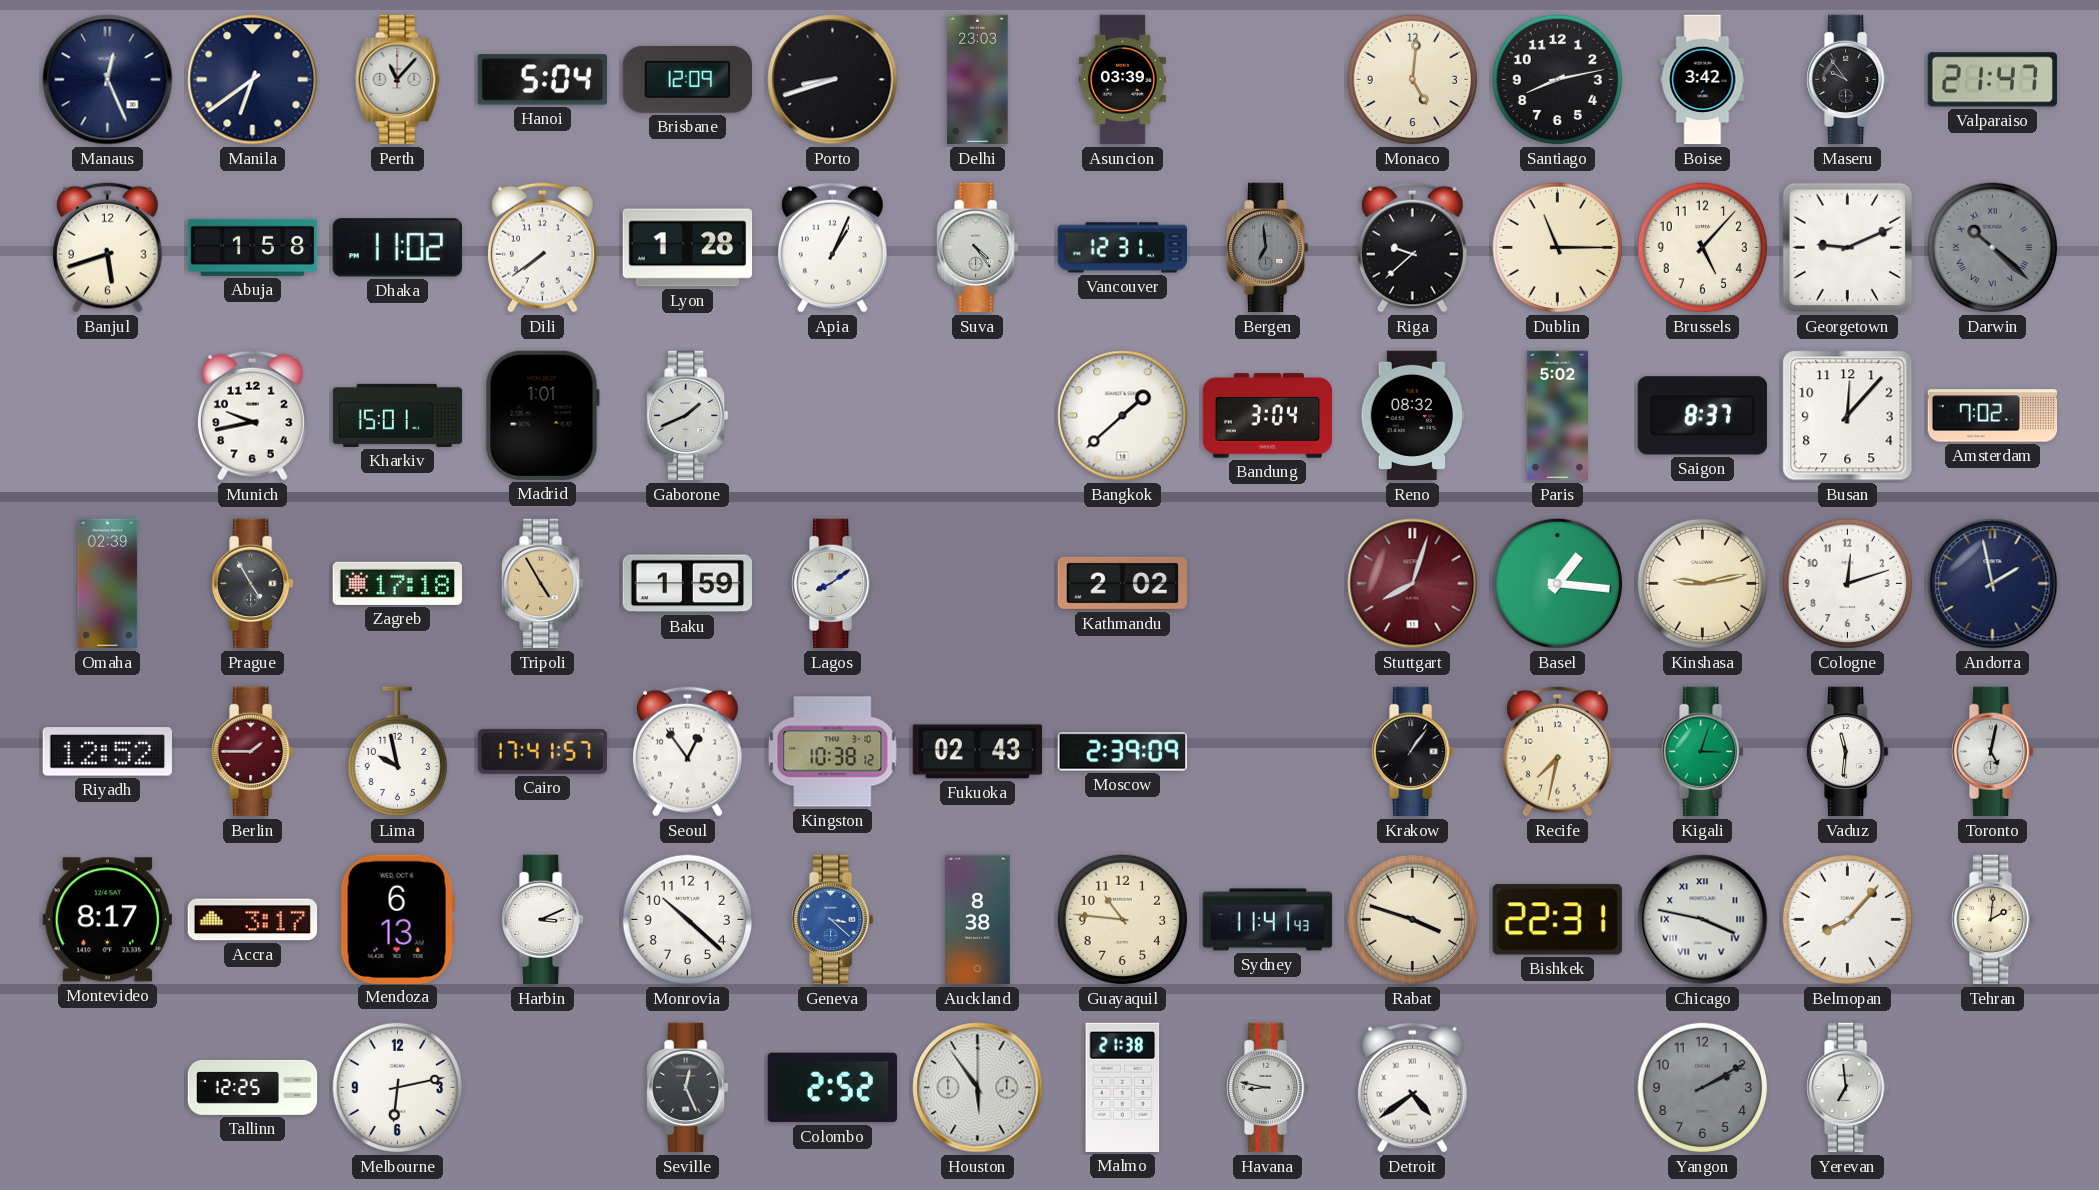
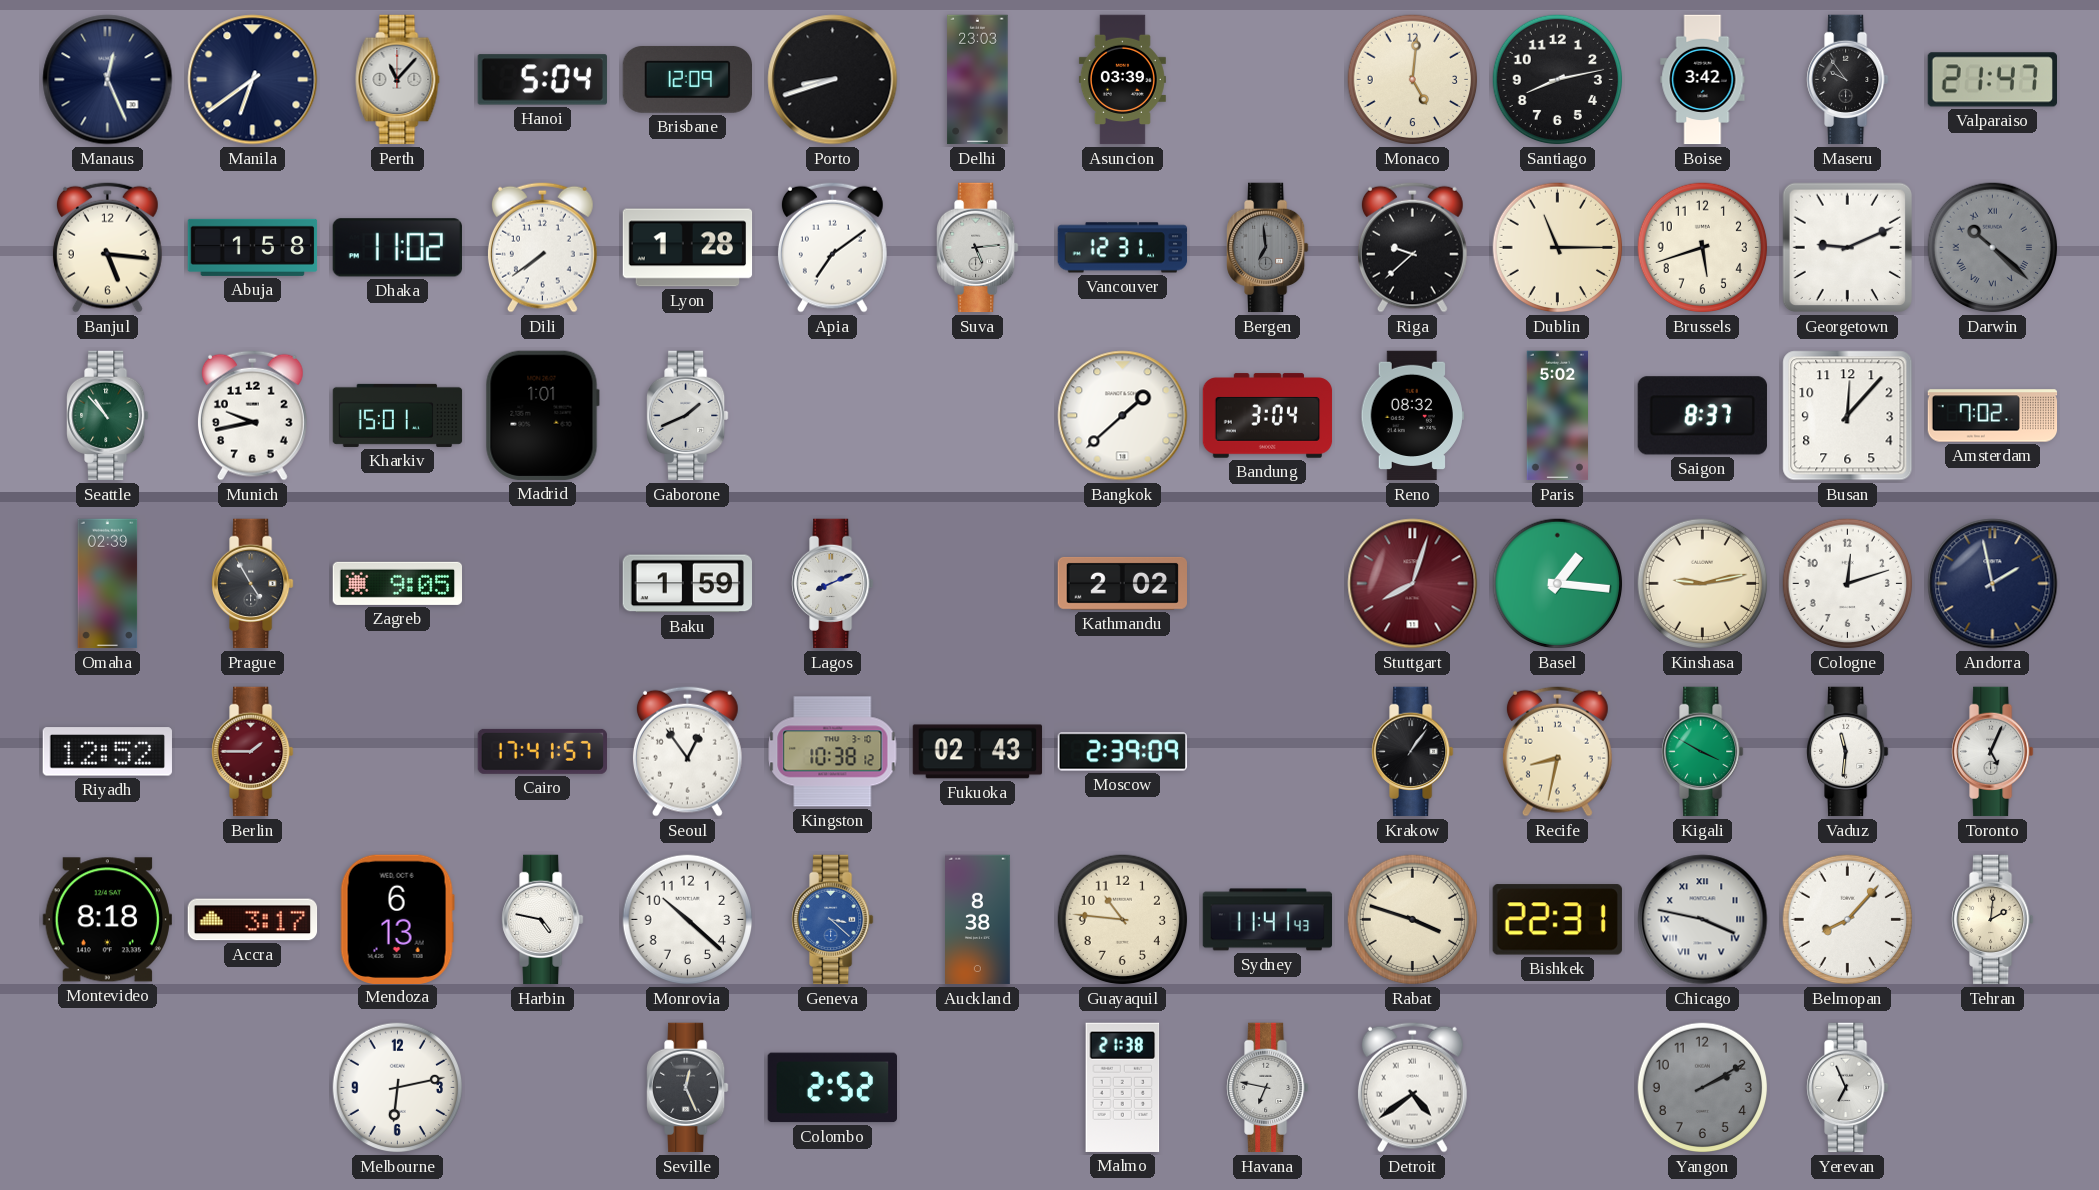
Banjul: 5:42 -> 5:16 (107, 247)
Apia: 1:04 -> 7:09 (832, 247)
Suva: 4:24 -> 5:14 (978, 248)
Brussels: 5:07 -> 5:42 (1703, 248)
Seattle: none -> 10:53 (108, 416)
Zagreb: 17:18 -> 9:05 (397, 583)
Tripoli: 4:55 -> none (543, 584)
Lagos: 8:09 -> 8:11 (833, 584)
Lima: 9:58 -> none (397, 752)
Recife: 7:32 -> 8:32 (1557, 751)
Kigali: 3:03 -> 3:50 (1703, 752)
Toronto: 5:02 -> 5:04 (1993, 752)
Montevideo: 8:17 -> 8:18 (107, 920)
Harbin: 3:11 -> 4:47 (543, 920)
Tallinn: 12:25 -> none (253, 1087)
Houston: 5:54 -> none (978, 1088)
Havana: 8:47 -> 6:47 (1268, 1088)
Yerevan: 6:59 -> 6:56 (1848, 1088)
